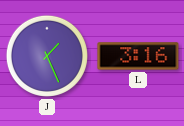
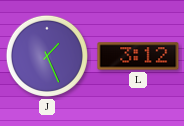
L: 3:16 -> 3:12 (138, 56)
